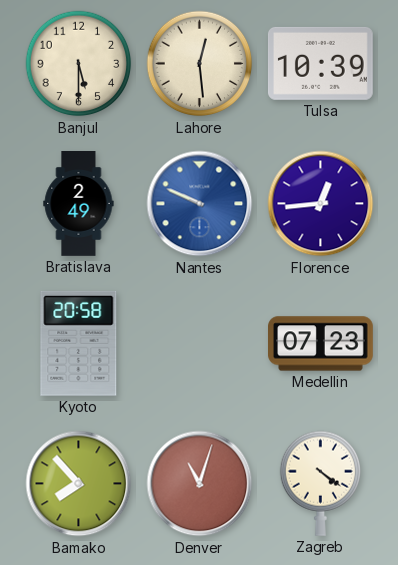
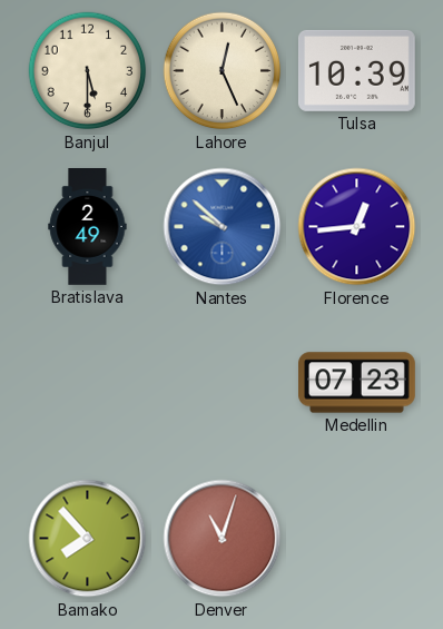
Lahore: 12:29 -> 12:26 (223, 71)
Nantes: 9:49 -> 9:52 (223, 227)
Kyoto: 20:58 -> none (79, 343)
Zagreb: 4:21 -> none (320, 483)
